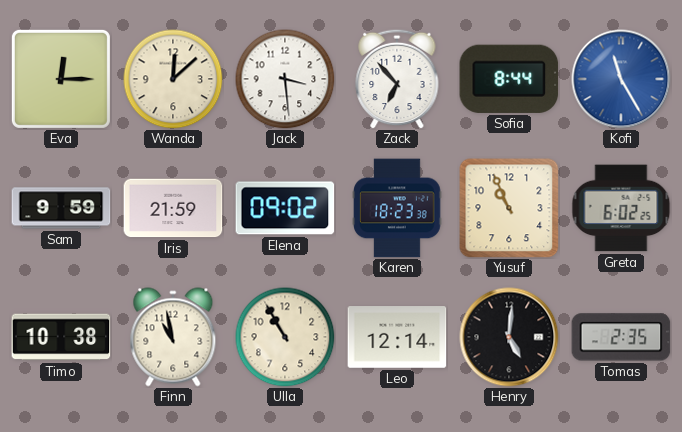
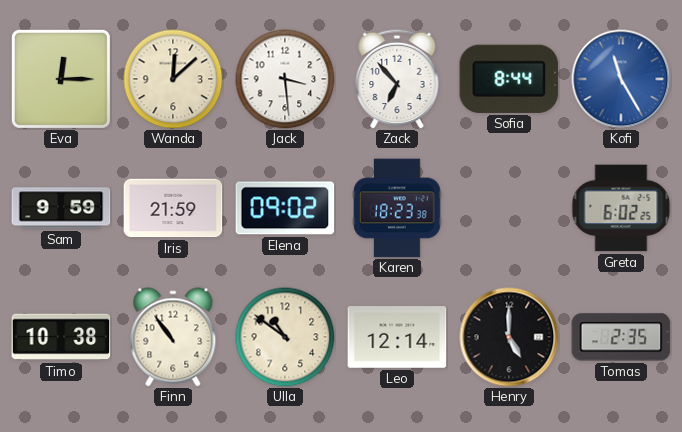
Yusuf: 10:56 -> none (509, 208)
Finn: 10:58 -> 10:54 (173, 337)
Ulla: 10:55 -> 10:51 (285, 337)
Henry: 5:01 -> 5:00 (509, 337)
